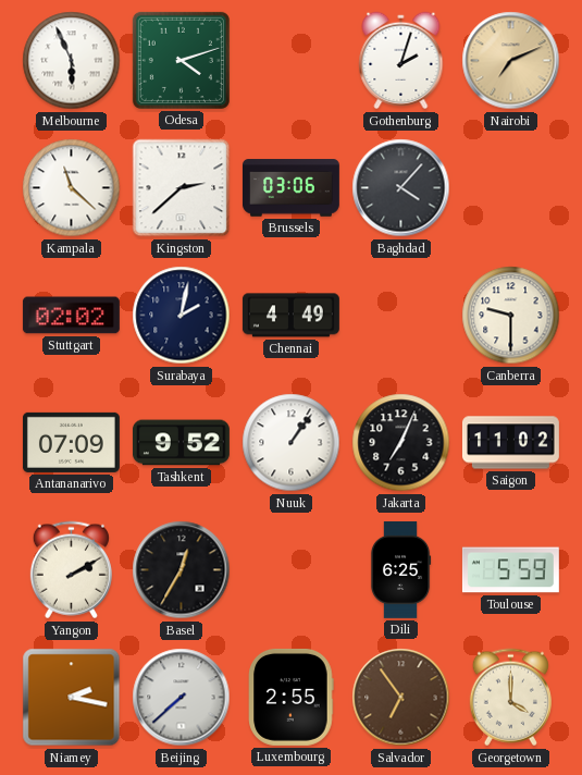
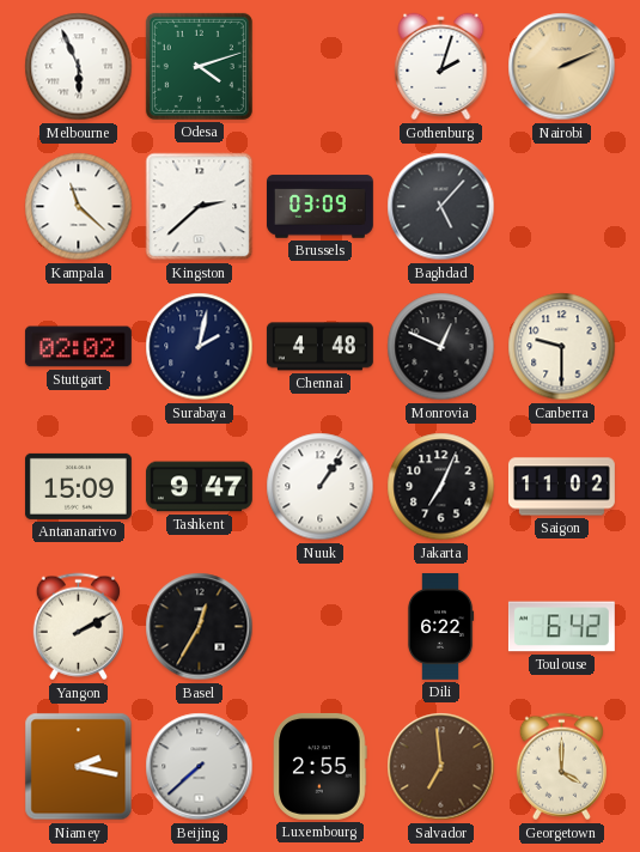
Nairobi: 7:11 -> 2:11 (562, 67)
Brussels: 03:06 -> 03:09 (319, 207)
Baghdad: 4:07 -> 5:07 (441, 207)
Chennai: 4:49 -> 4:48 (319, 347)
Monrovia: none -> 12:49 (441, 347)
Antananarivo: 07:09 -> 15:09 (78, 486)
Tashkent: 9:52 -> 9:47 (199, 487)
Dili: 6:25 -> 6:22 (440, 626)
Toulouse: 5:59 -> 6:42 (561, 627)
Salvador: 6:54 -> 6:59 (441, 767)
